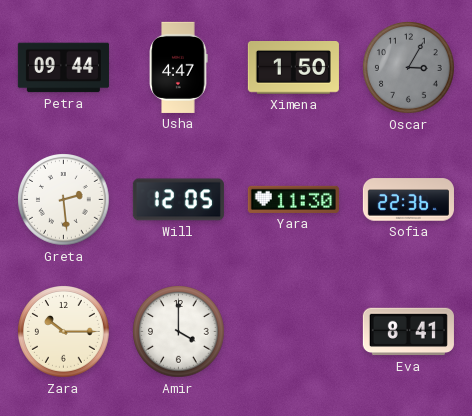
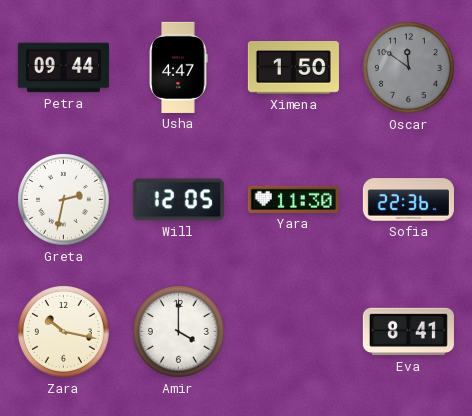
Oscar: 3:05 -> 11:51 (409, 68)
Greta: 2:29 -> 2:32 (64, 200)
Zara: 10:15 -> 10:17 (64, 332)
